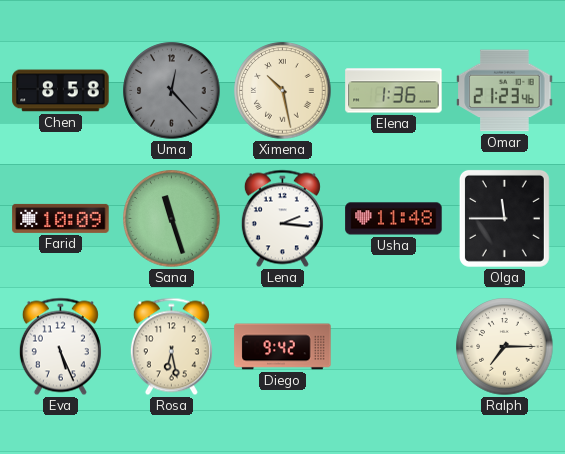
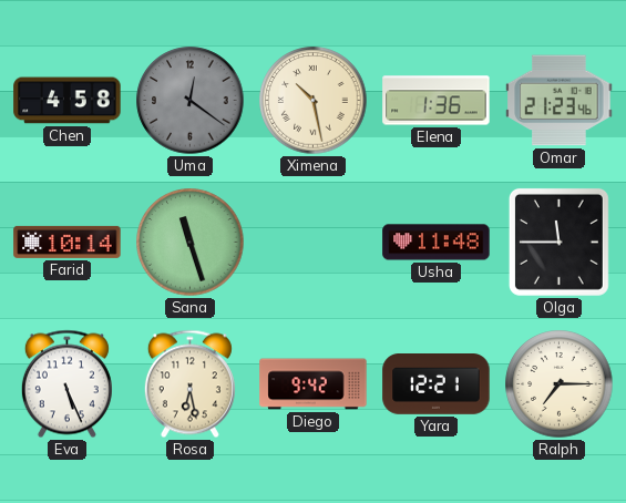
Chen: 8:58 -> 4:58 (68, 101)
Uma: 12:23 -> 12:21 (191, 101)
Farid: 10:09 -> 10:14 (68, 242)
Lena: 2:16 -> none (282, 219)
Yara: none -> 12:21 (437, 384)
